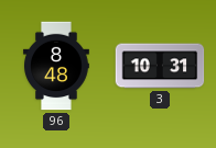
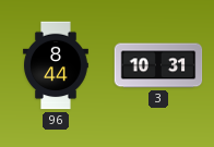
96: 8:48 -> 8:44 (57, 65)
